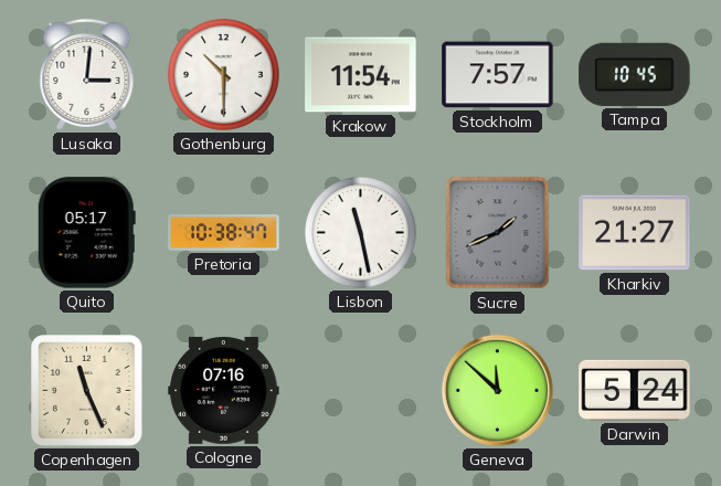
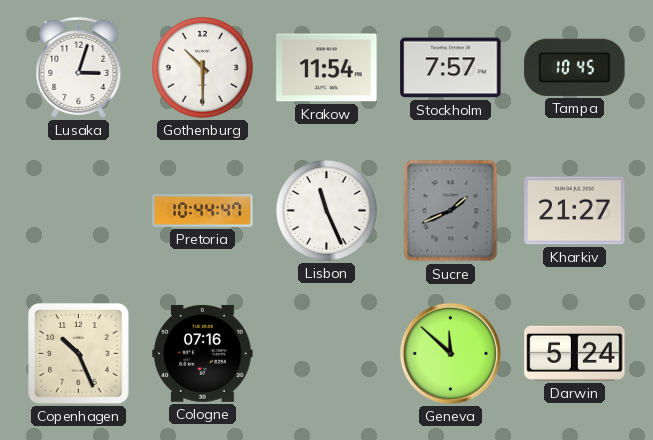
Lusaka: 3:01 -> 3:03 (79, 67)
Quito: 05:17 -> none (86, 233)
Pretoria: 10:38 -> 10:44 (203, 211)
Lisbon: 11:28 -> 11:26 (327, 211)
Copenhagen: 11:26 -> 10:26 (79, 354)
